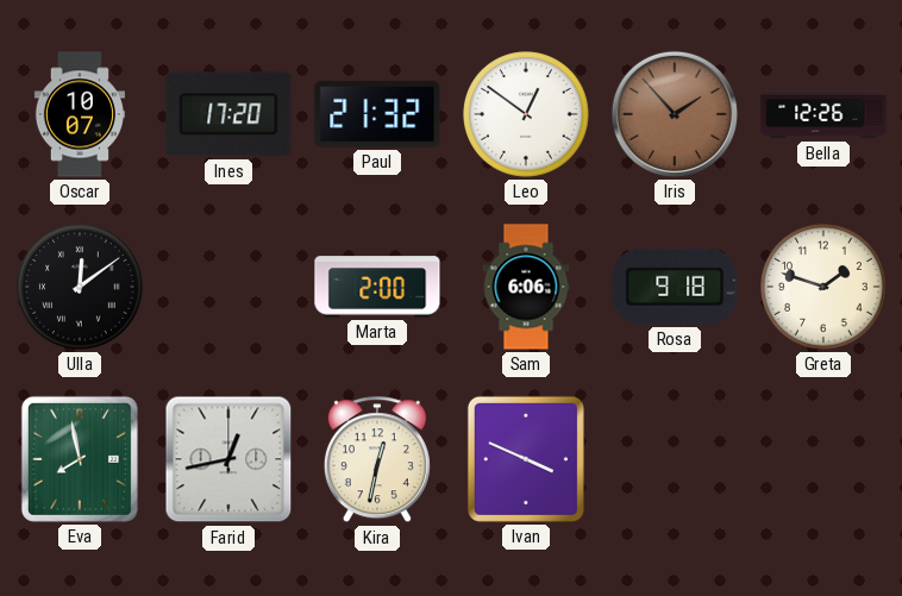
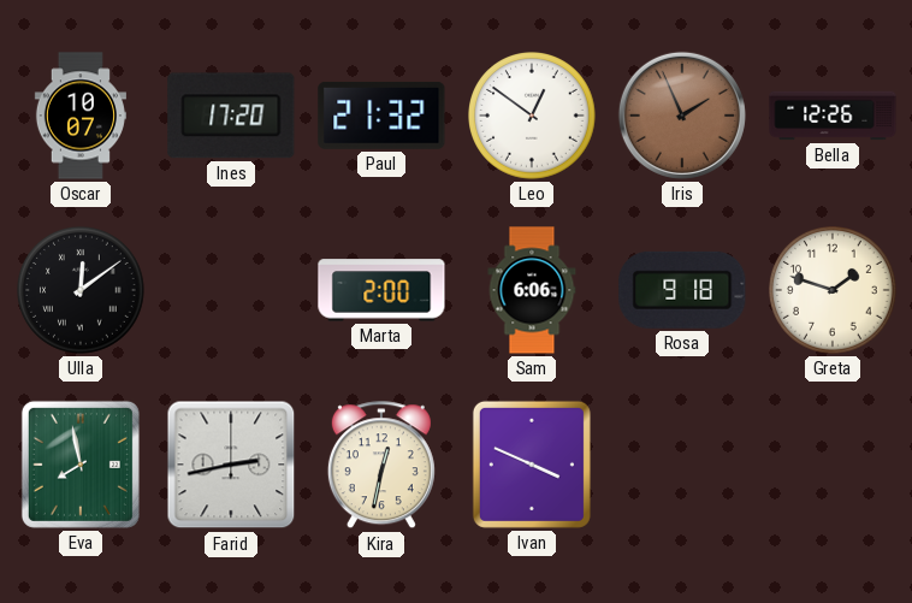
Iris: 1:53 -> 1:56 (682, 116)
Farid: 12:43 -> 2:43 (231, 465)
